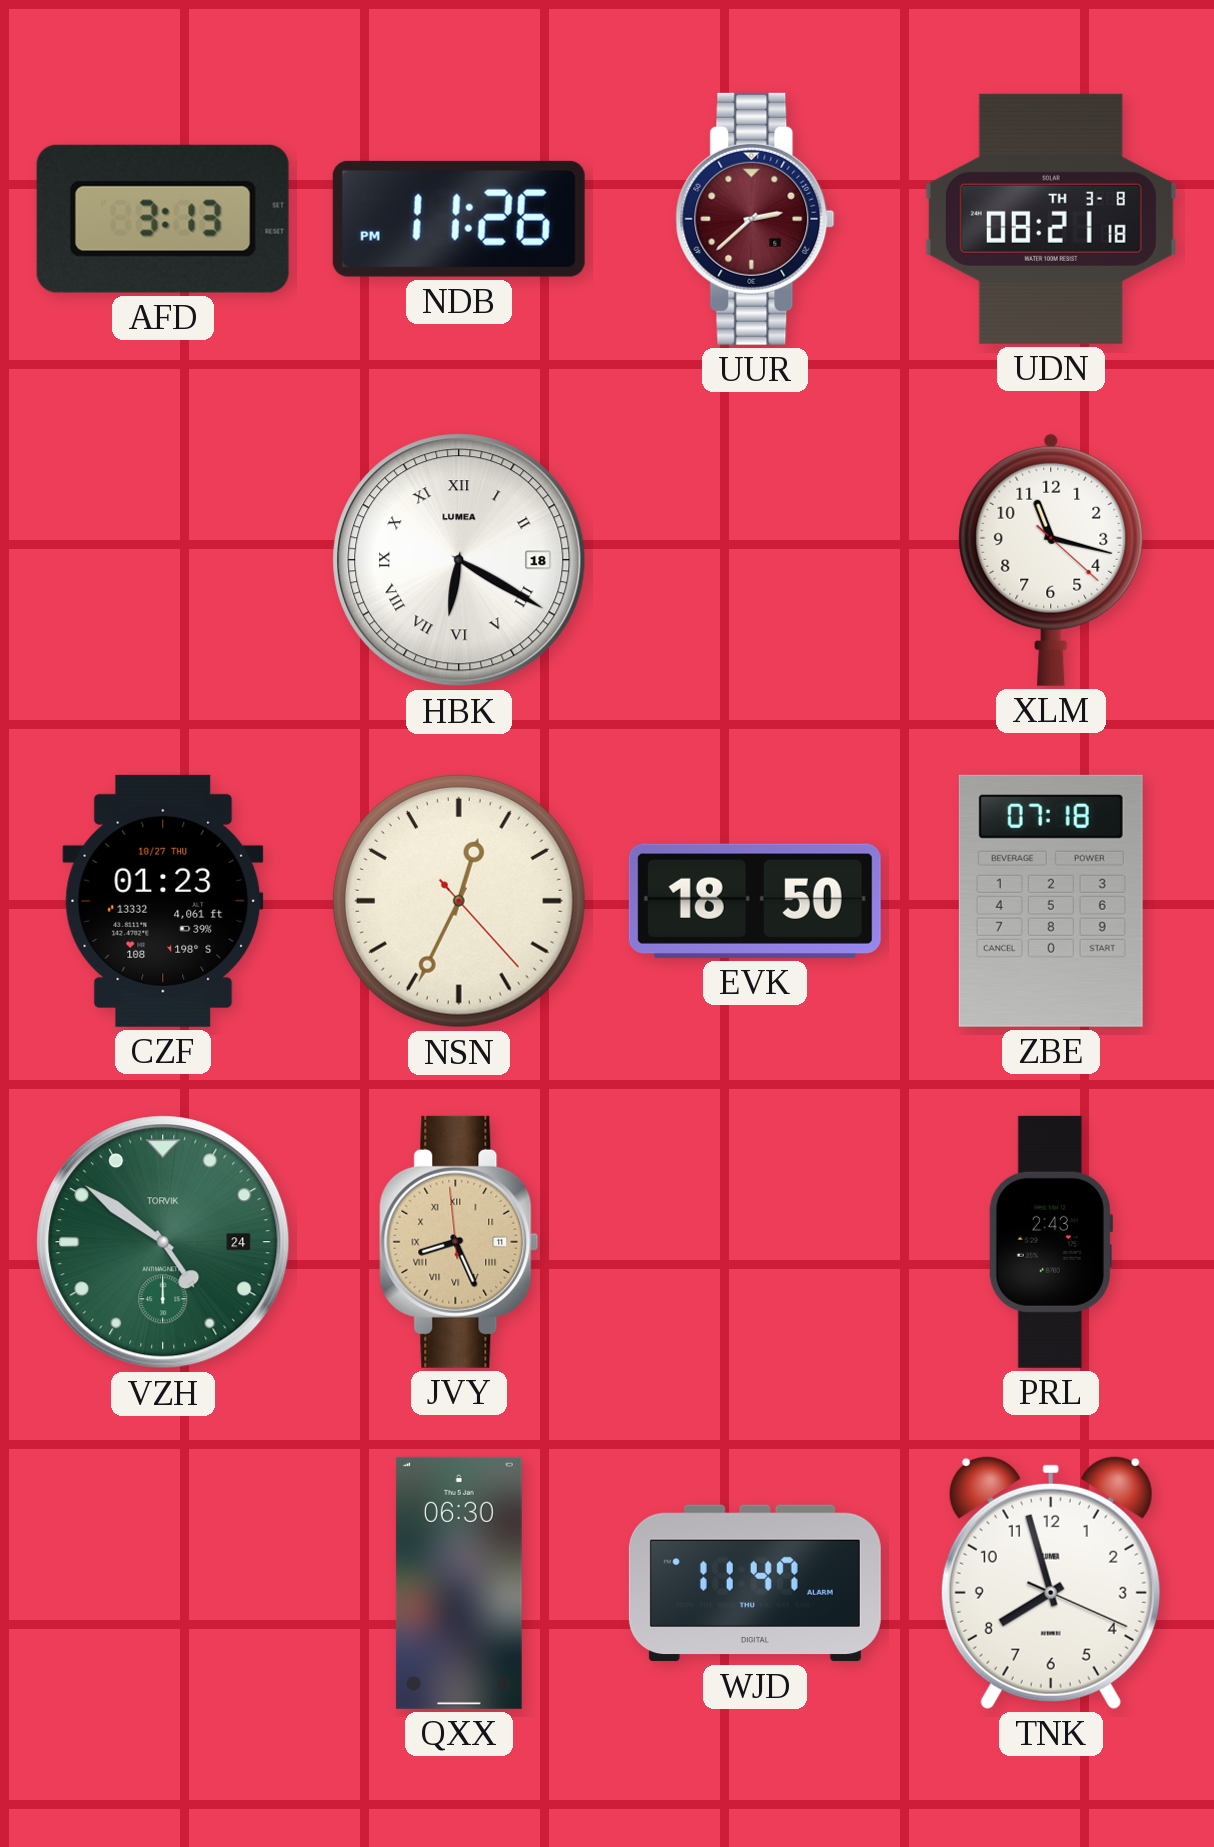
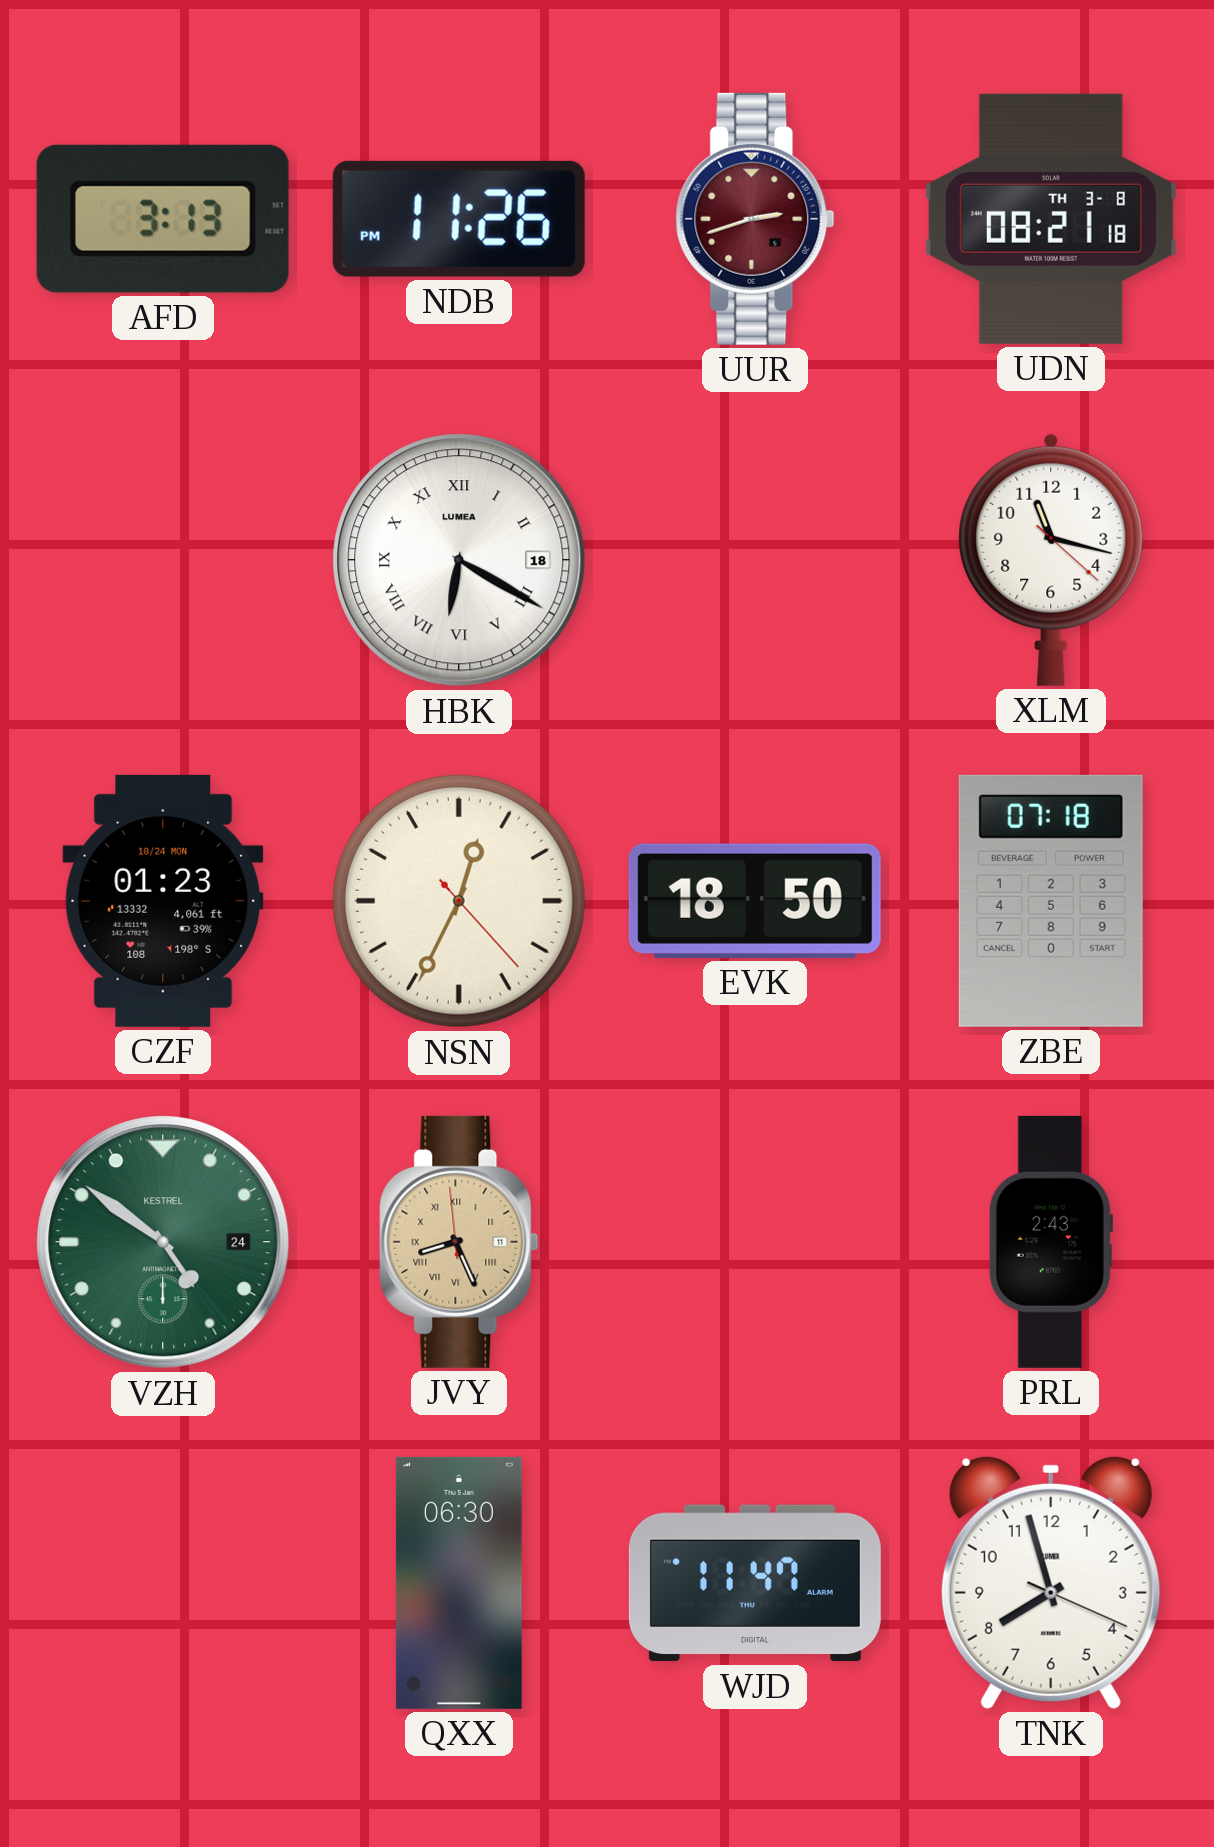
UUR: 2:38 -> 2:42 (755, 219)
CZF date: 10/27 THU -> 10/24 MON (163, 901)
VZH brand: TORVIK -> KESTREL (163, 1242)
